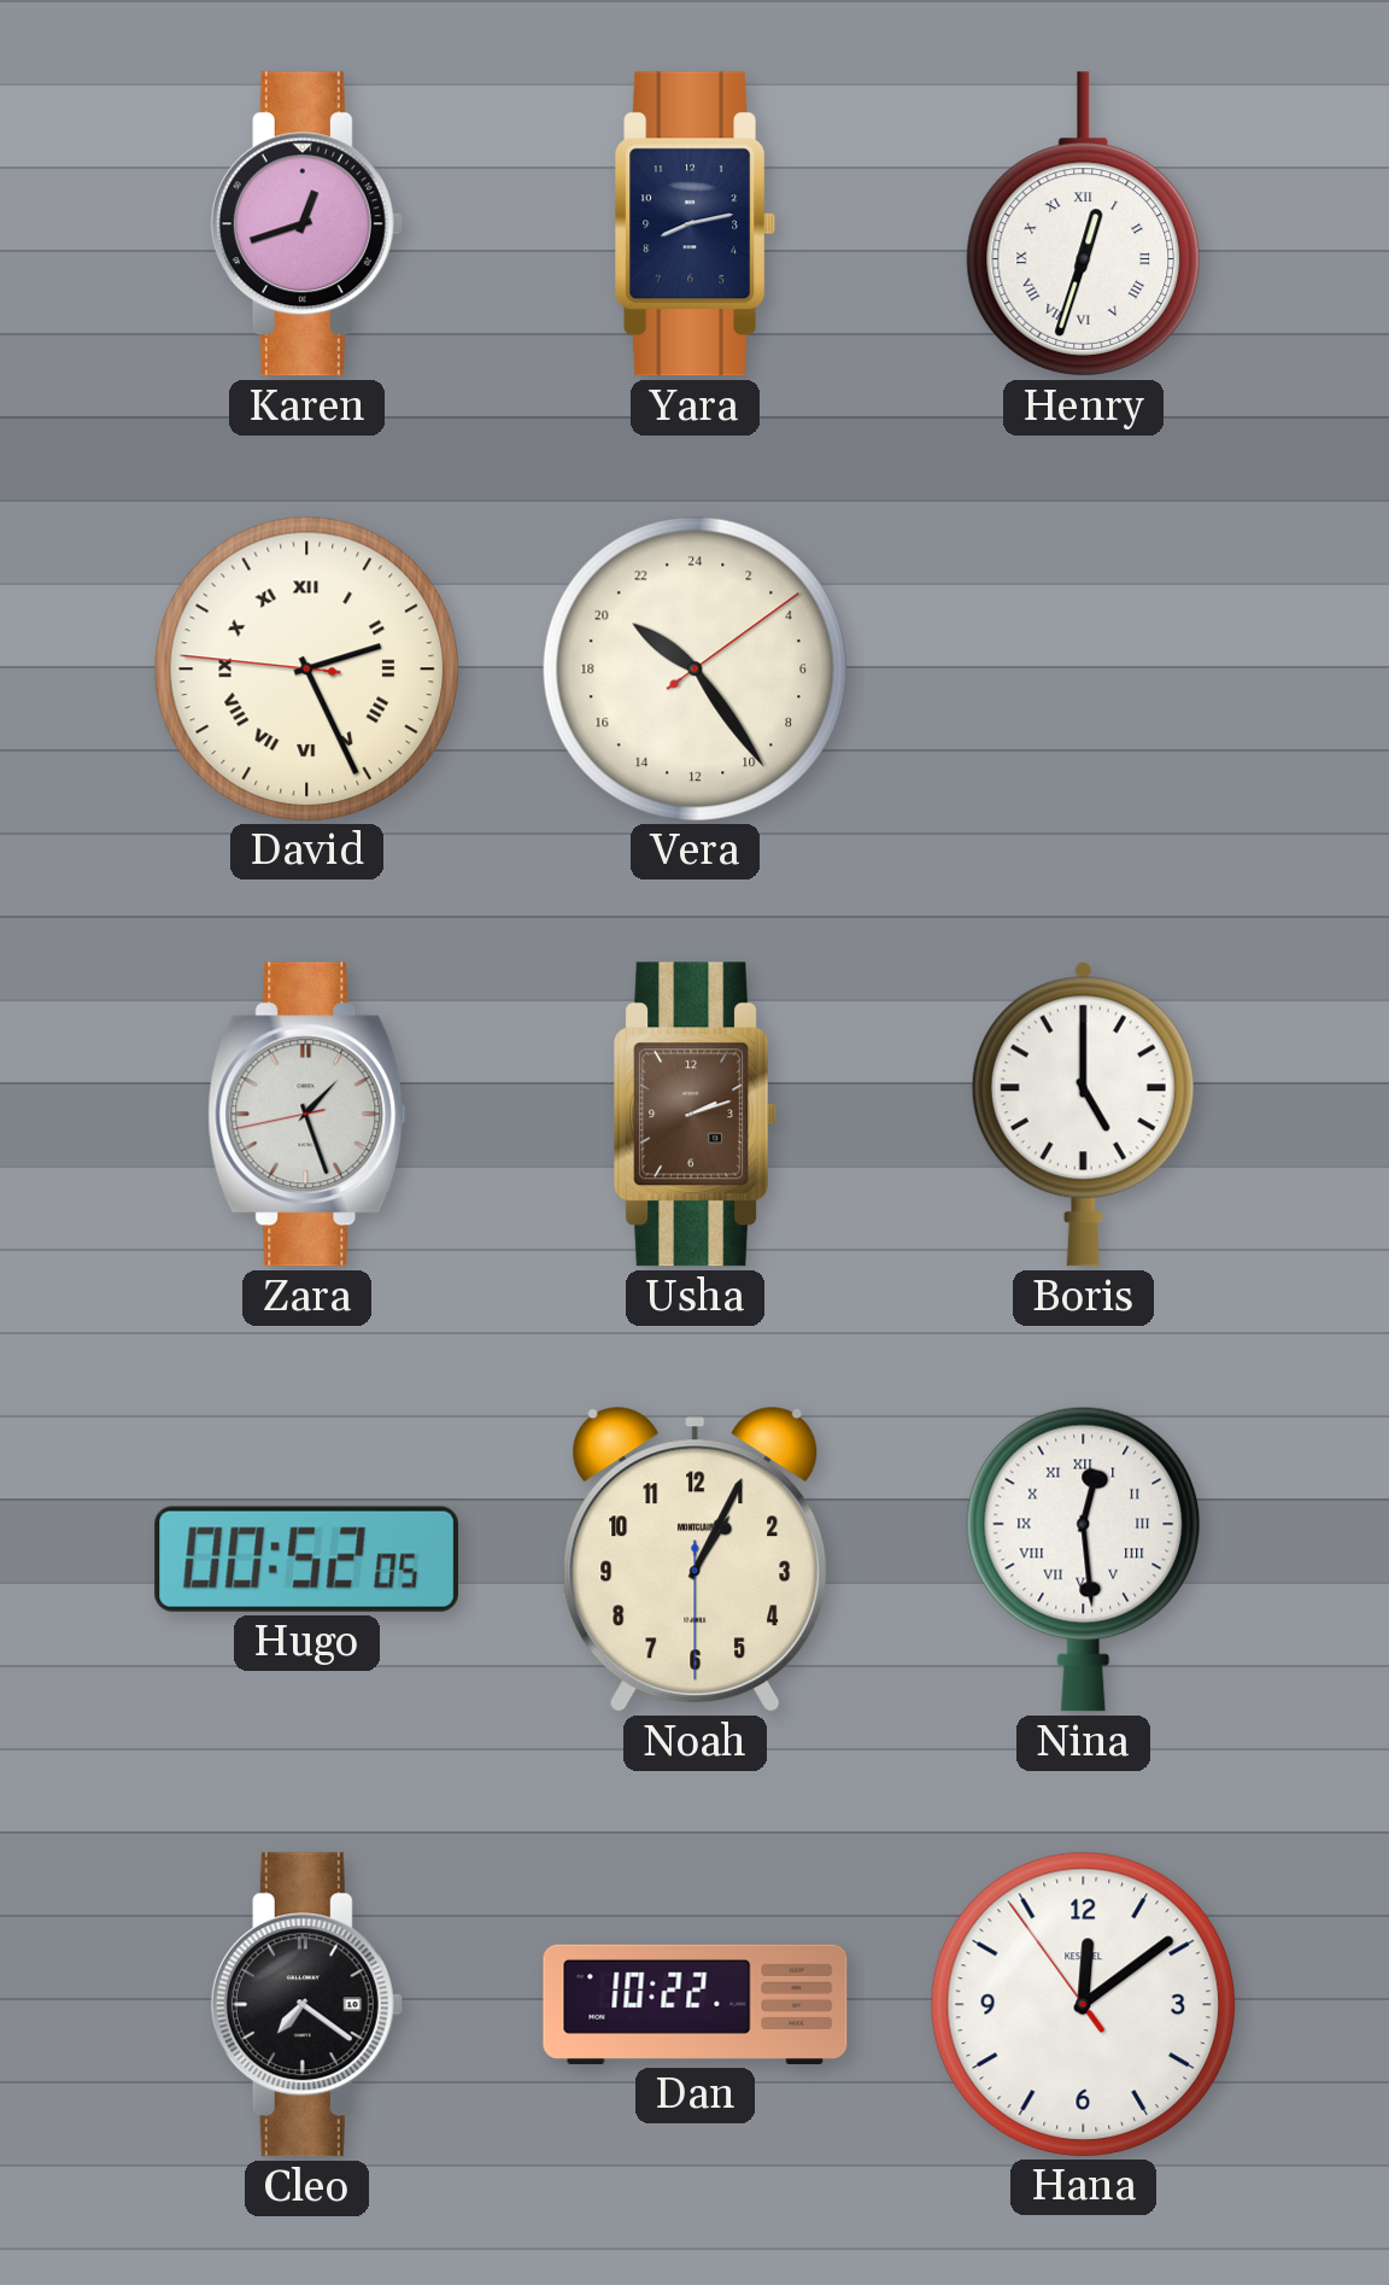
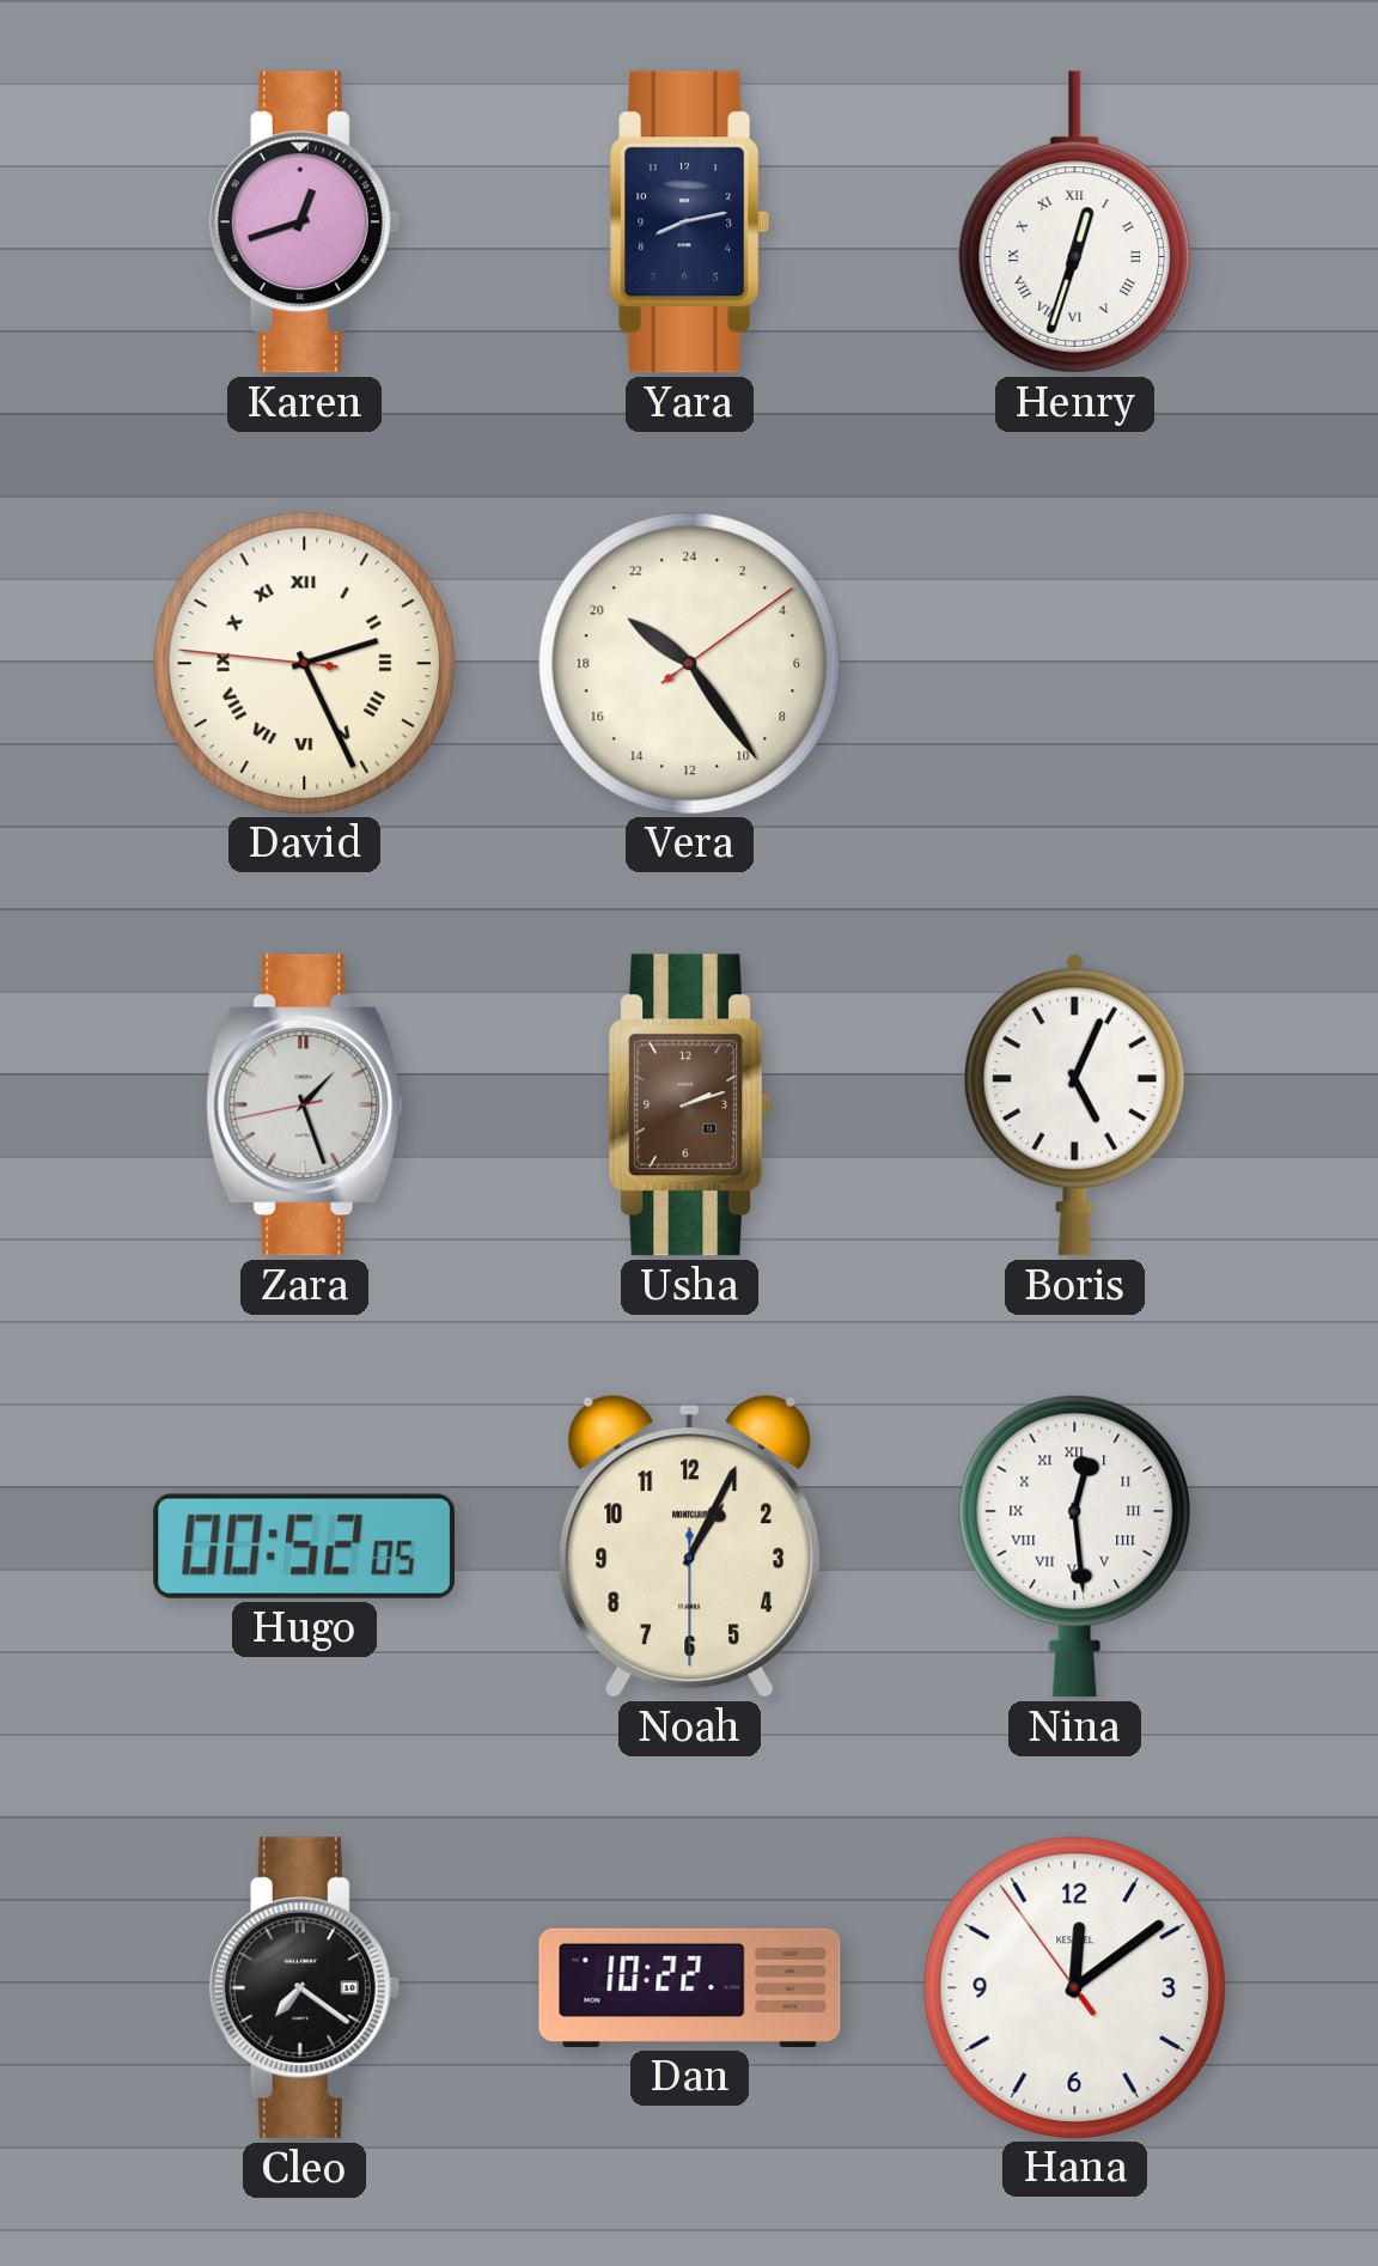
Boris: 5:00 -> 5:04 (1074, 1104)
